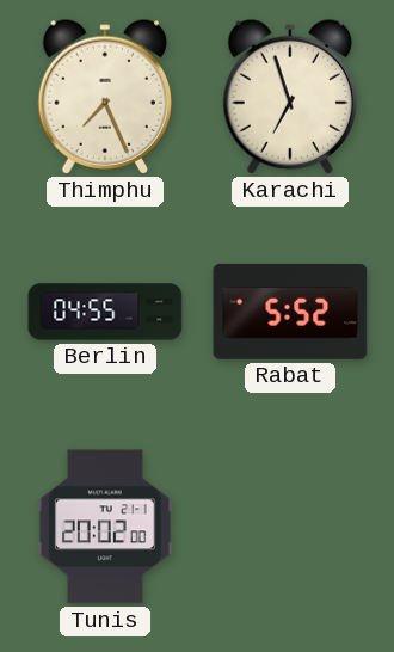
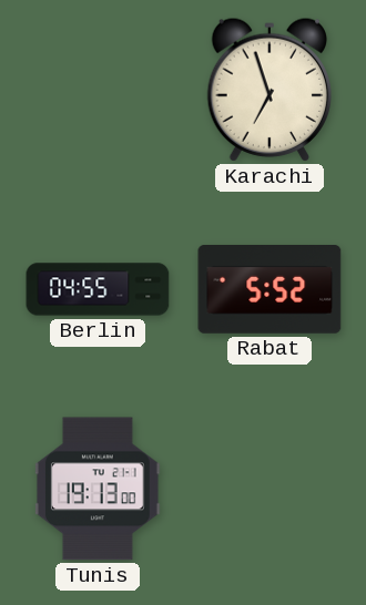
Thimphu: 7:26 -> none (104, 97)
Tunis: 20:02 -> 19:13 (98, 489)
